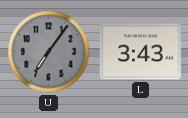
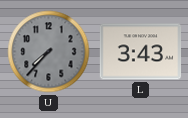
U: 7:06 -> 7:37 (49, 52)
